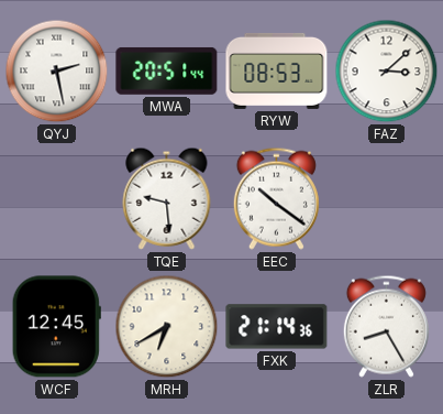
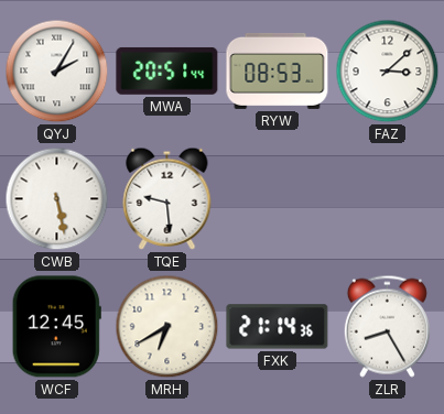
QYJ: 2:28 -> 2:05 (57, 72)
CWB: none -> 5:28 (57, 199)
EEC: 10:21 -> none (276, 198)
